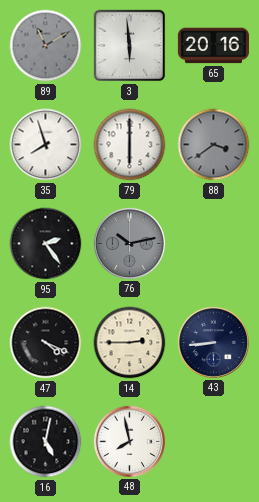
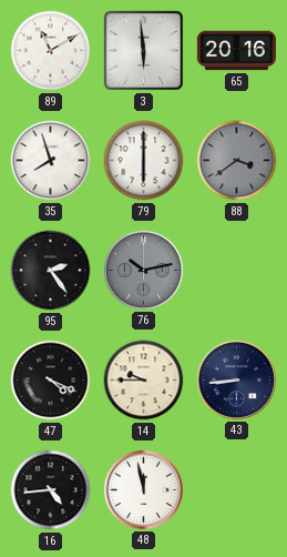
89 dial: grey -> white (51, 51)
14: 2:45 -> 9:45 (144, 381)
16: 5:02 -> 4:44 (51, 490)
48: 7:58 -> 11:58 (143, 489)
